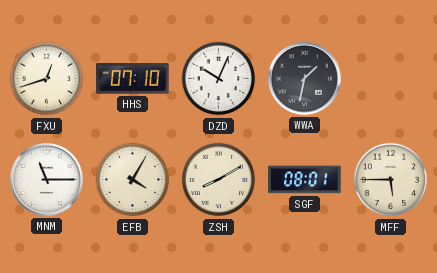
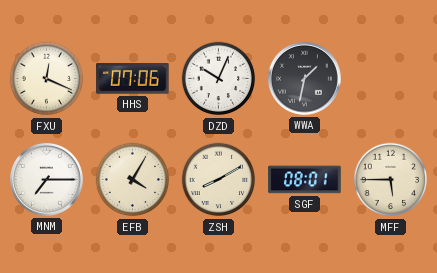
FXU: 12:42 -> 12:19 (47, 79)
HHS: 07:10 -> 07:06 (133, 79)
MNM: 11:15 -> 7:15 (47, 180)
